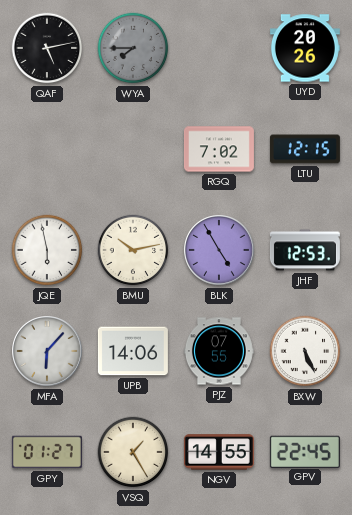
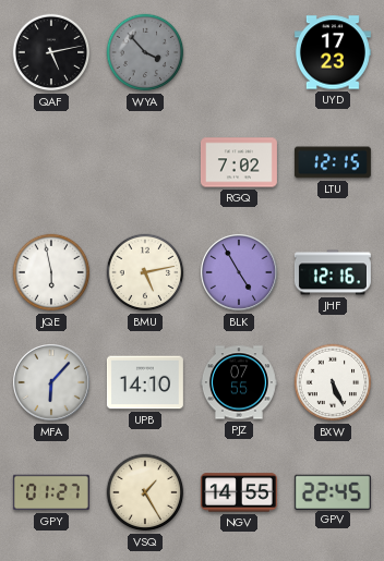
WYA: 7:45 -> 3:53 (145, 52)
UYD: 20:26 -> 17:23 (333, 52)
BMU: 10:13 -> 5:13 (145, 272)
JHF: 12:53 -> 12:16 (333, 272)
UPB: 14:06 -> 14:10 (145, 382)
